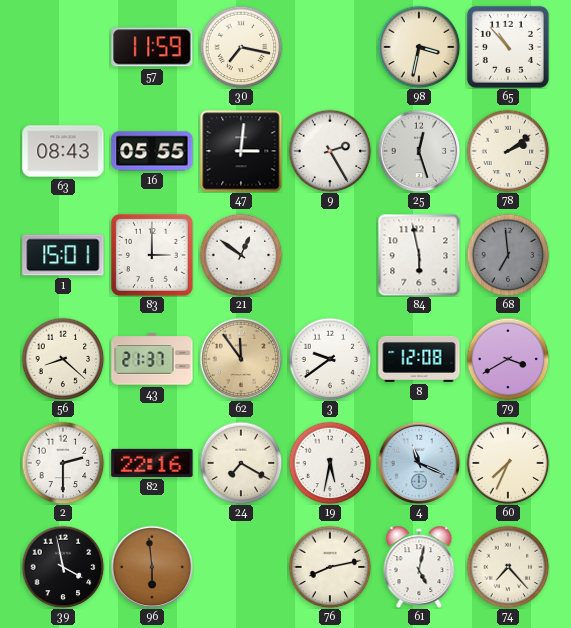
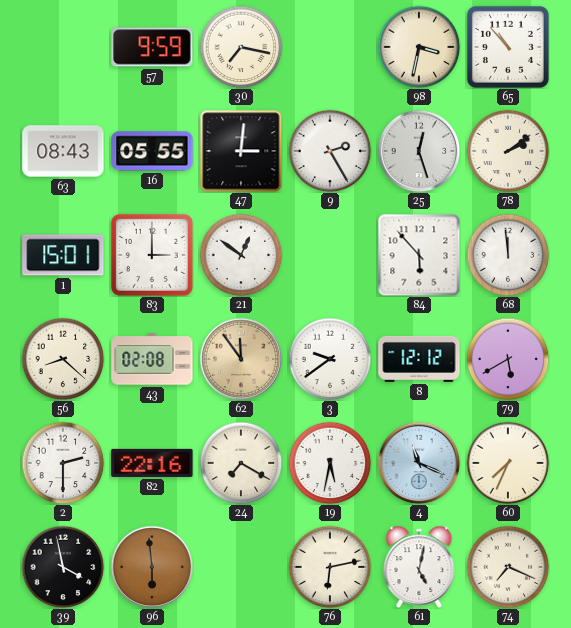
57: 11:59 -> 9:59 (152, 47)
84: 5:58 -> 5:53 (419, 255)
68: 6:59 -> 11:59 (508, 255)
68 dial: grey -> white (508, 255)
43: 21:37 -> 02:08 (152, 359)
8: 12:08 -> 12:12 (419, 359)
79: 3:40 -> 5:40 (508, 359)
76: 8:13 -> 6:13 (330, 567)
74: 7:23 -> 7:19 (508, 567)
